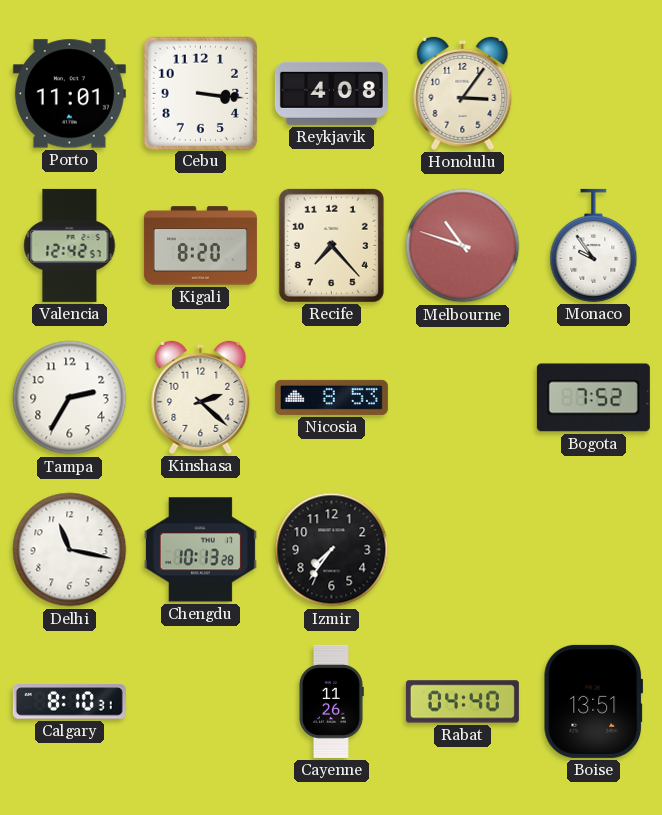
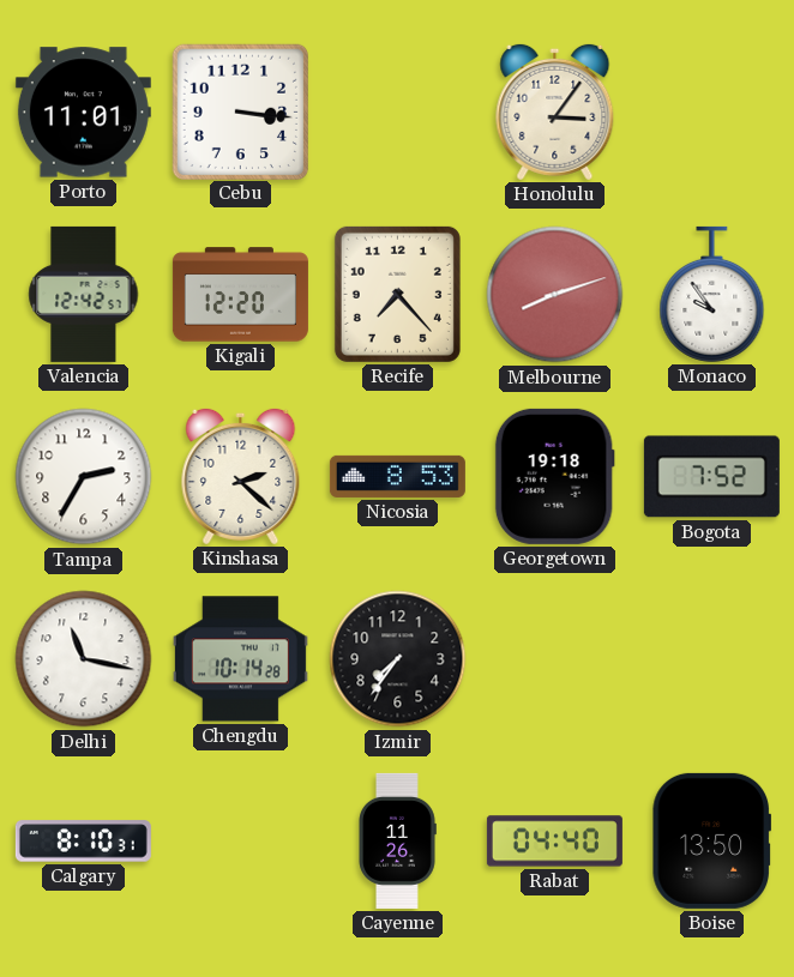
Reykjavik: 4:08 -> none (331, 93)
Kigali: 8:20 -> 12:20 (240, 295)
Melbourne: 10:48 -> 8:12 (555, 295)
Georgetown: none -> 19:18 (554, 476)
Chengdu: 10:13 -> 10:14 (240, 659)
Boise: 13:51 -> 13:50 (711, 840)
